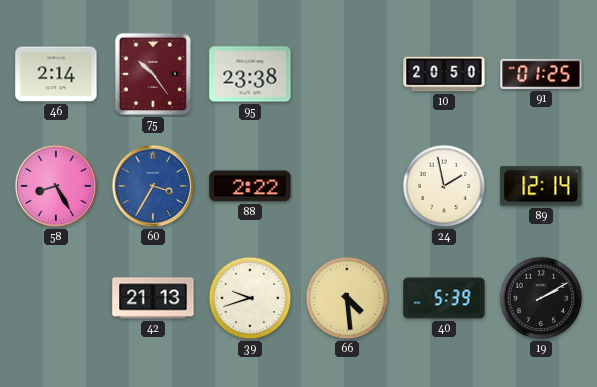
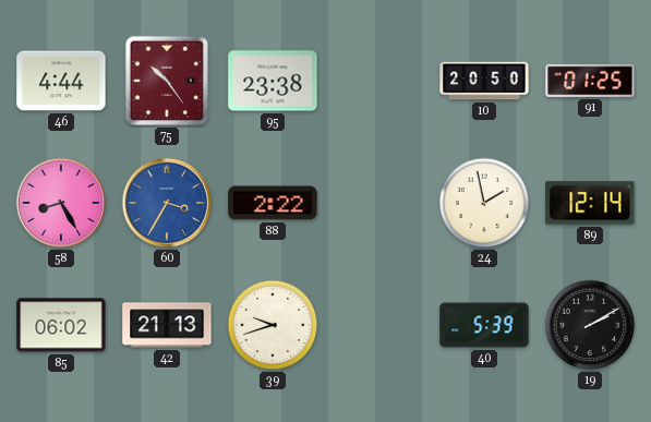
46: 2:14 -> 4:44 (61, 81)
85: none -> 06:02 (61, 325)
66: 4:29 -> none (347, 298)
